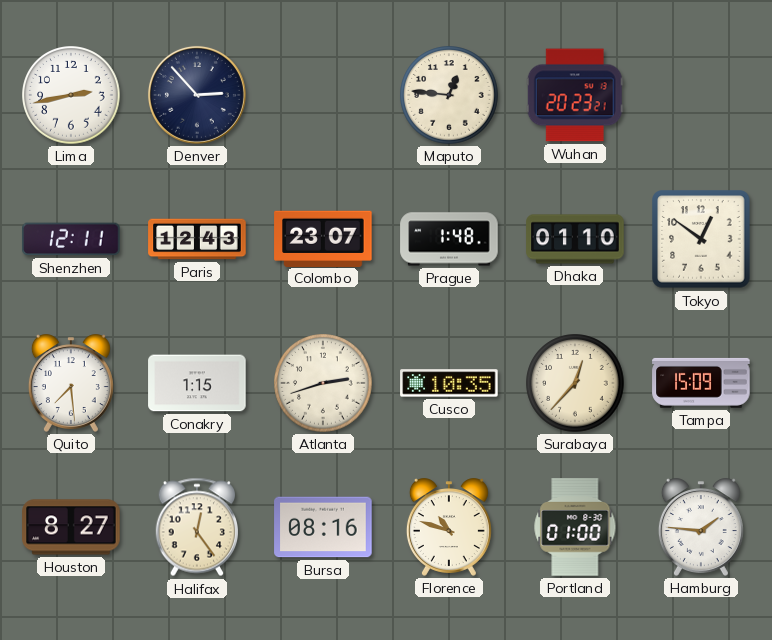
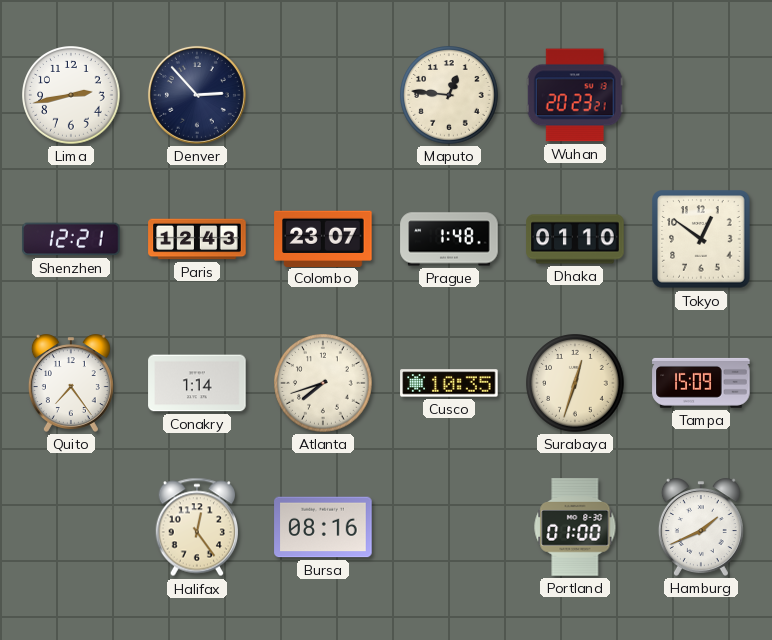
Shenzhen: 12:11 -> 12:21 (71, 239)
Quito: 7:29 -> 7:24 (71, 383)
Conakry: 1:15 -> 1:14 (197, 383)
Atlanta: 2:42 -> 7:42 (323, 383)
Surabaya: 12:37 -> 12:33 (575, 383)
Houston: 8:27 -> none (71, 527)
Florence: 10:48 -> none (449, 527)
Hamburg: 1:46 -> 1:41 (701, 527)
